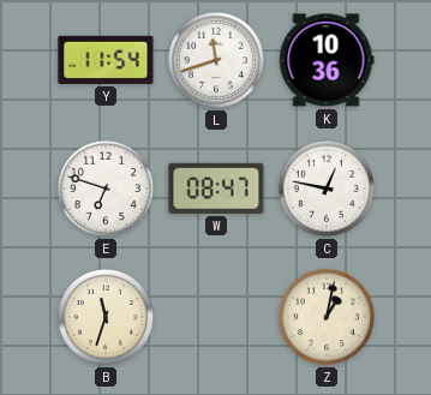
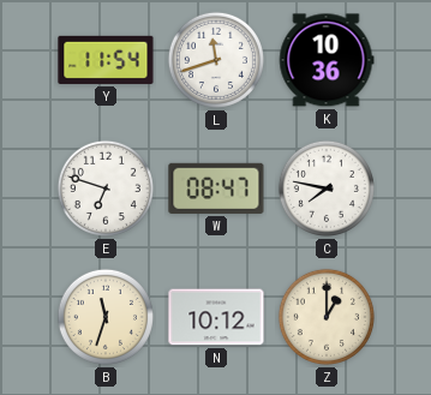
C: 12:47 -> 7:47 (327, 188)
N: none -> 10:12 (216, 317)
Z: 1:02 -> 1:00 (327, 317)
